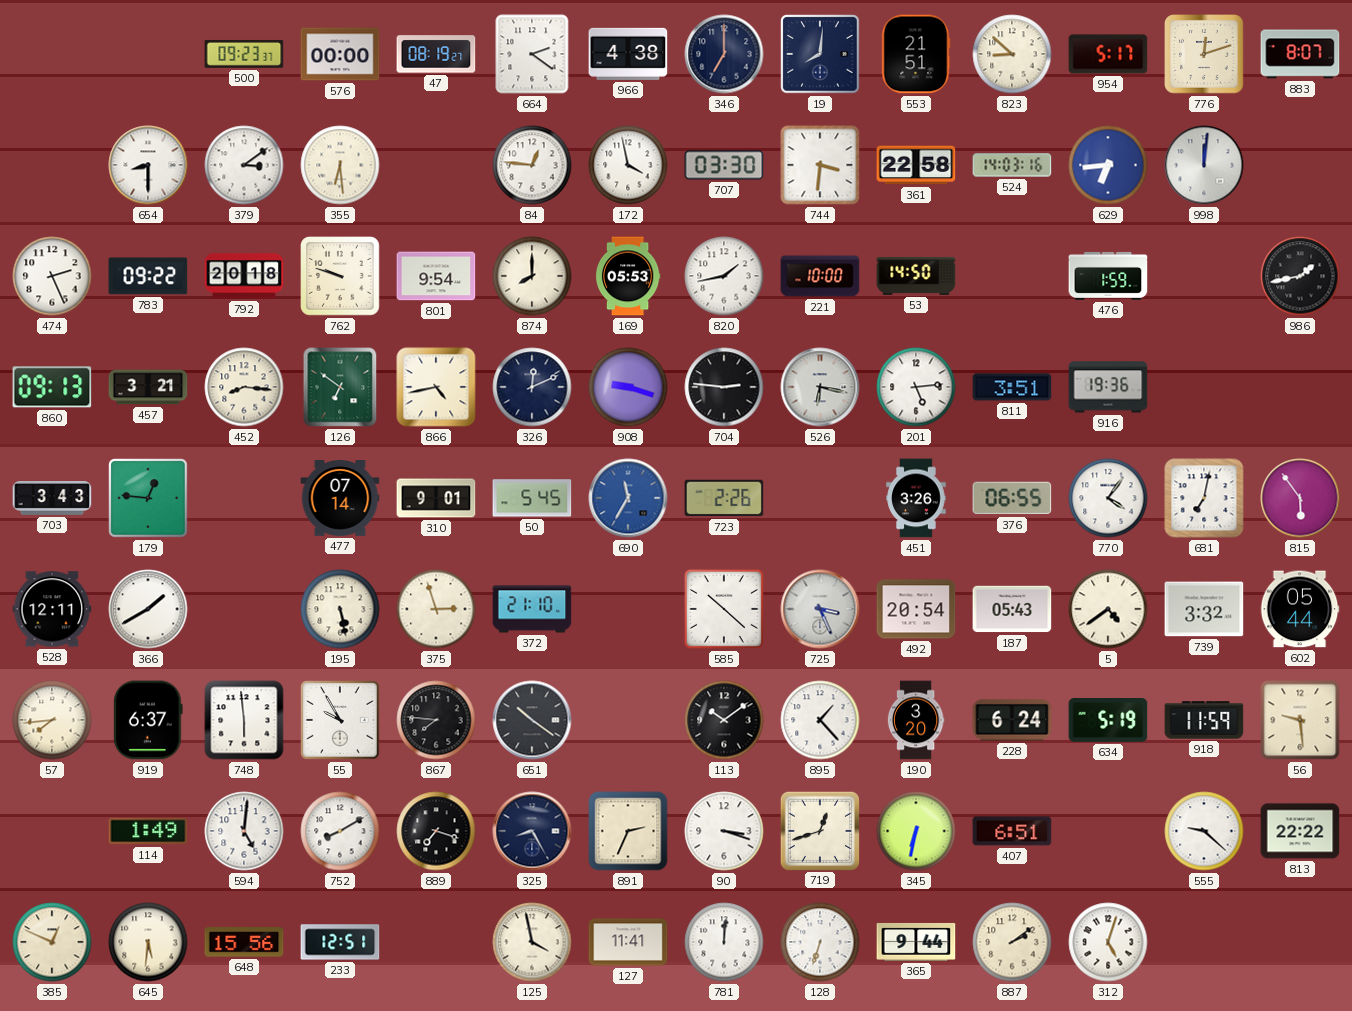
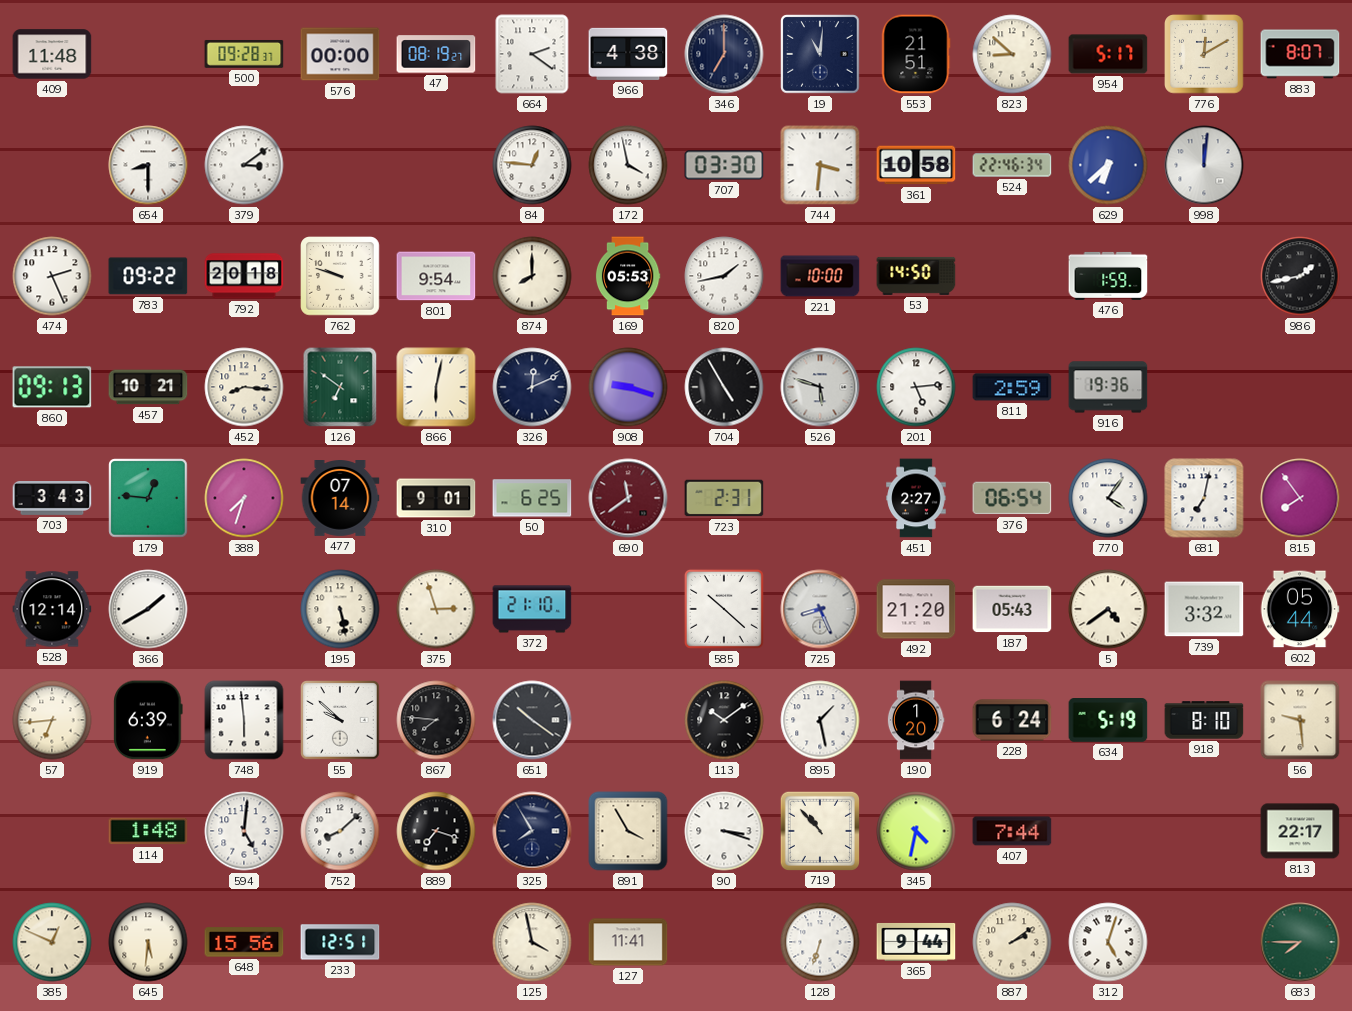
409: none -> 11:48 (52, 54)
500: 09:23 -> 09:28 (244, 54)
19: 8:01 -> 11:01 (820, 54)
776: 12:12 -> 12:10 (1204, 54)
355: 6:29 -> none (340, 165)
361: 22:58 -> 10:58 (916, 165)
524: 14:03 -> 22:46 (1012, 165)
629: 6:44 -> 6:38 (1108, 165)
457: 3:21 -> 10:21 (148, 387)
866: 4:43 -> 6:02 (436, 387)
704: 2:46 -> 4:55 (724, 387)
526: 6:17 -> 5:48 (820, 387)
811: 3:51 -> 2:59 (1012, 387)
388: none -> 7:33 (244, 498)
50: 5:45 -> 6:25 (532, 498)
690: 11:35 -> 11:39 (628, 498)
690 dial: blue -> burgundy (628, 498)
723: 2:26 -> 2:31 (724, 498)
451: 3:26 -> 2:27 (916, 498)
376: 06:55 -> 06:54 (1012, 498)
815: 5:54 -> 7:54 (1300, 498)
528: 12:11 -> 12:14 (52, 609)
725: 3:26 -> 8:26 (820, 609)
492: 20:54 -> 21:20 (916, 609)
57: 7:44 -> 6:44 (52, 720)
919: 6:37 -> 6:39 (148, 720)
55: 9:55 -> 9:52 (340, 720)
895: 1:23 -> 1:28 (820, 720)
190: 3:20 -> 1:20 (916, 720)
918: 11:59 -> 8:10 (1204, 720)
114: 1:49 -> 1:48 (148, 831)
752: 8:10 -> 8:08 (340, 831)
325: 8:25 -> 7:55 (532, 831)
891: 2:34 -> 3:55 (628, 831)
719: 12:42 -> 10:53 (819, 830)
345: 6:32 -> 4:32 (916, 831)
407: 6:51 -> 7:44 (1012, 831)
555: 9:22 -> none (1204, 831)
813: 22:22 -> 22:17 (1300, 831)
781: 12:01 -> none (724, 942)
683: none -> 7:45 (1300, 942)
